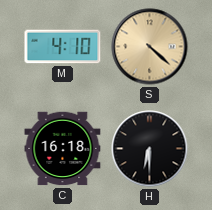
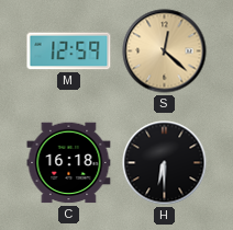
M: 4:10 -> 12:59 (69, 51)
S: 4:22 -> 12:22 (165, 51)
